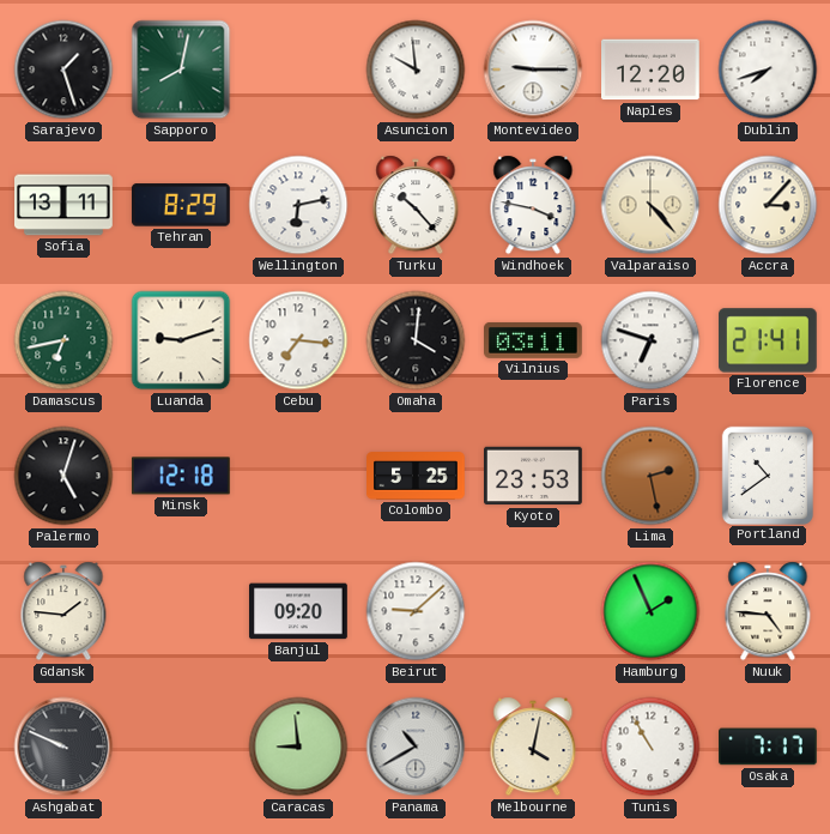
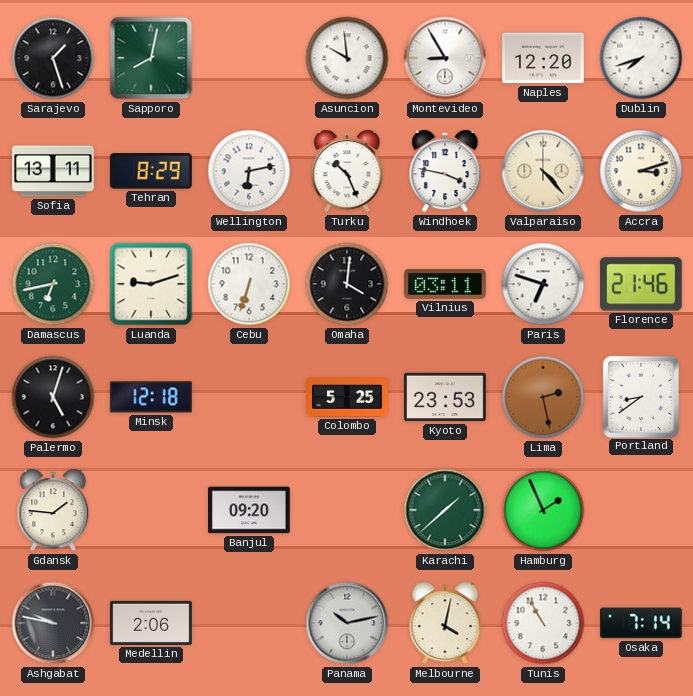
Montevideo: 9:15 -> 8:55 (445, 58)
Turku: 10:23 -> 10:26 (347, 171)
Accra: 3:07 -> 3:12 (641, 171)
Cebu: 7:16 -> 6:33 (249, 284)
Florence: 21:41 -> 21:46 (642, 284)
Portland: 10:39 -> 8:39 (641, 396)
Beirut: 9:08 -> none (416, 611)
Karachi: none -> 1:38 (445, 510)
Nuuk: 4:46 -> none (768, 611)
Ashgabat: 9:49 -> 9:47 (53, 623)
Medellin: none -> 2:06 (152, 623)
Caracas: 8:59 -> none (298, 747)
Panama: 10:40 -> 10:13 (347, 623)
Osaka: 7:17 -> 7:14 (642, 623)
